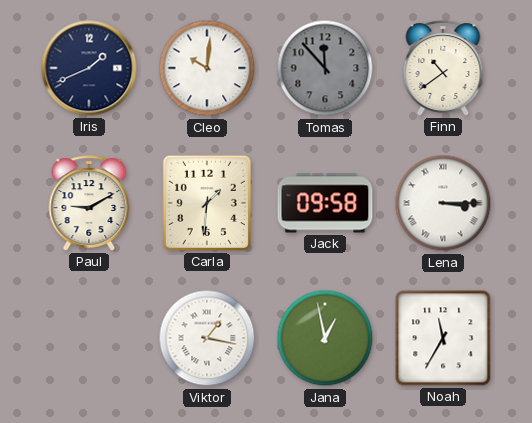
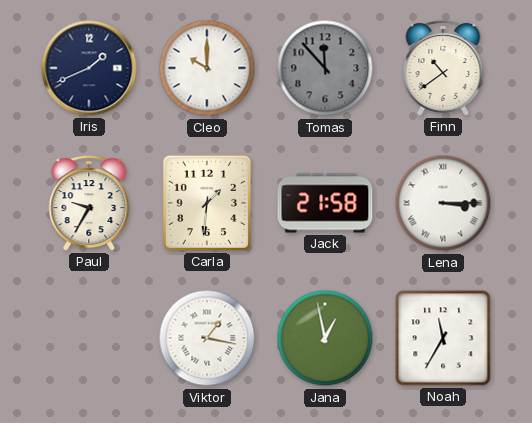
Cleo: 10:01 -> 10:00 (207, 68)
Paul: 9:10 -> 9:35 (89, 203)
Jack: 09:58 -> 21:58 (325, 203)
